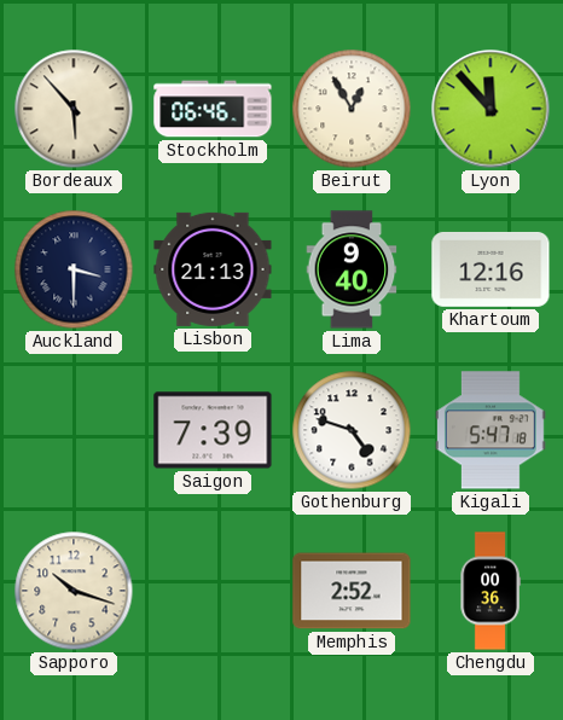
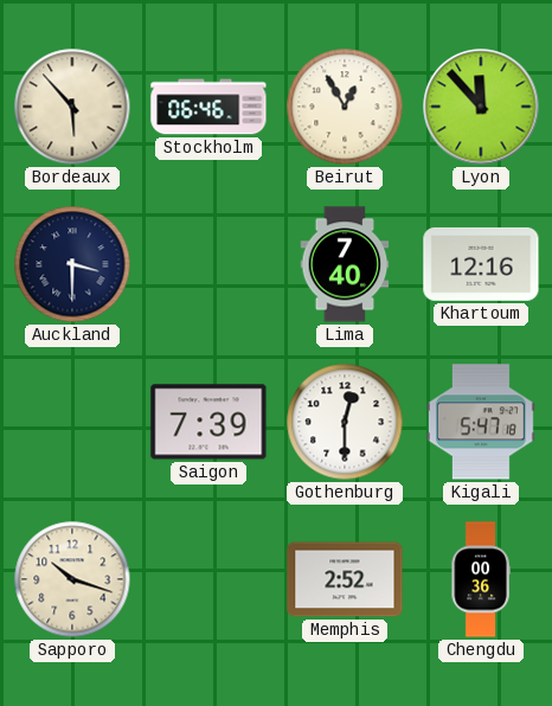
Lisbon: 21:13 -> none (213, 269)
Lima: 9:40 -> 7:40 (345, 264)
Gothenburg: 4:48 -> 12:30 (345, 422)
